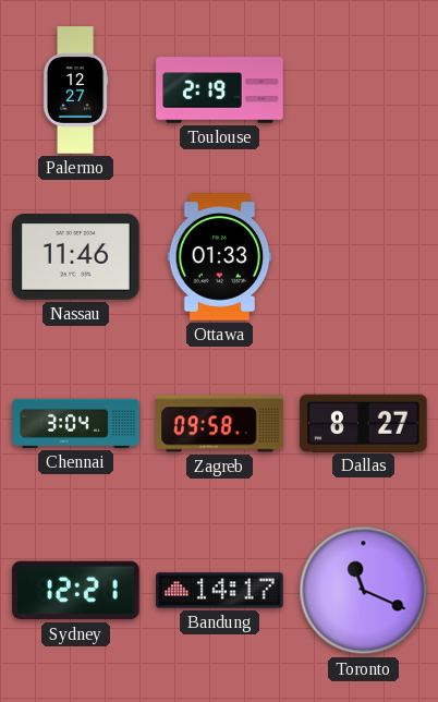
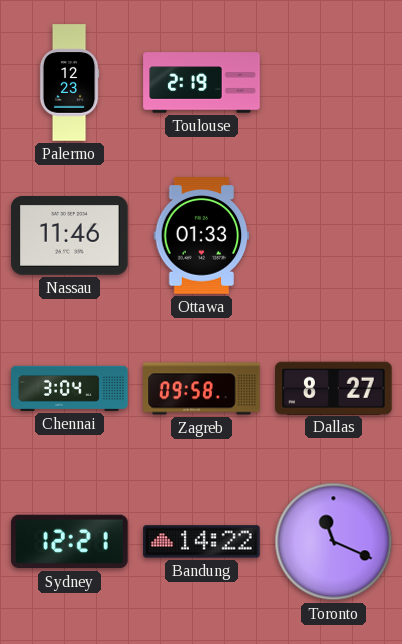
Palermo: 12:27 -> 12:23 (69, 83)
Bandung: 14:17 -> 14:22 (202, 542)
